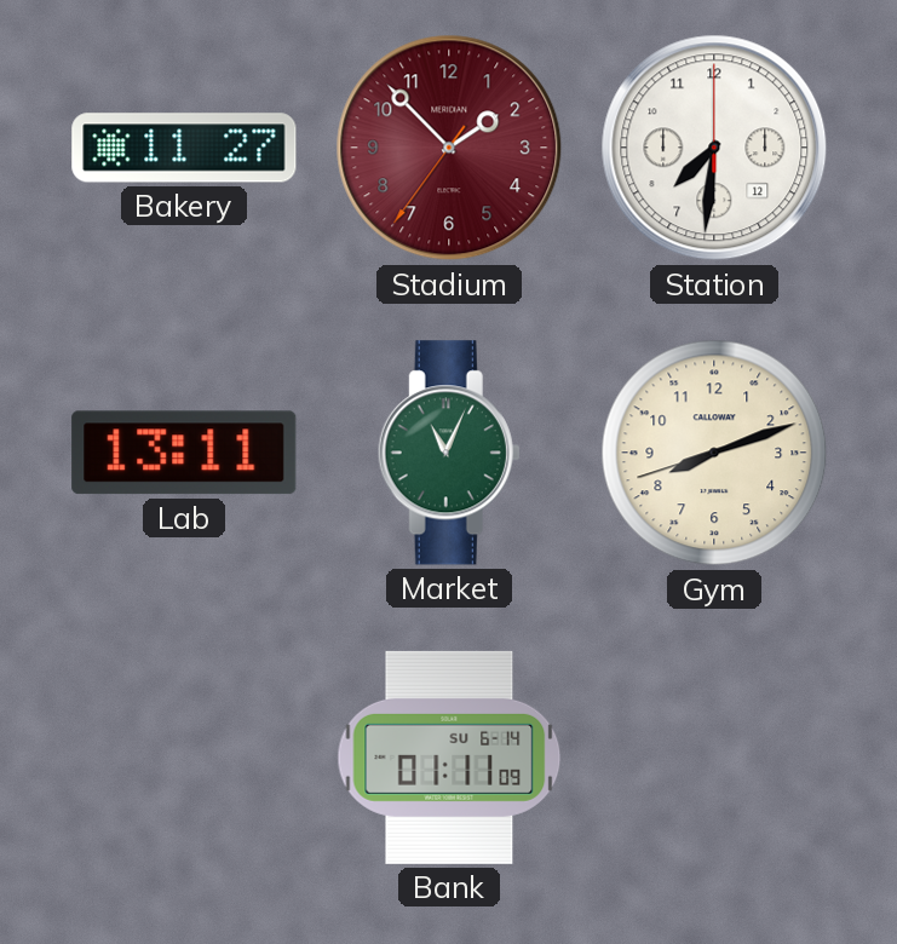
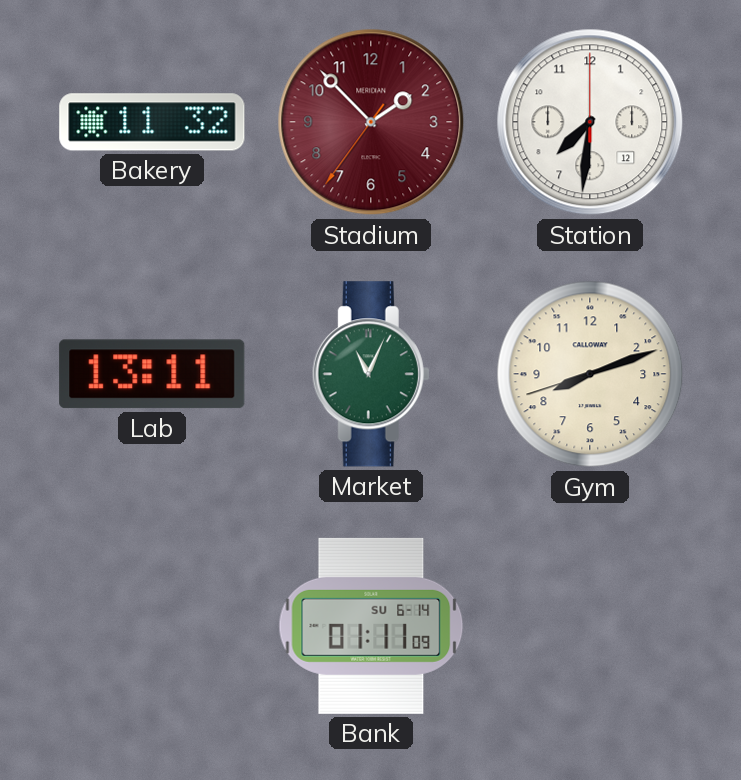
Bakery: 11:27 -> 11:32 (152, 122)
